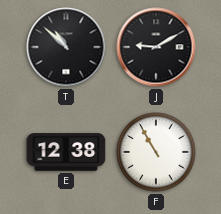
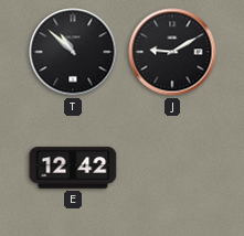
E: 12:38 -> 12:42 (73, 168)
F: 10:55 -> none (156, 152)
